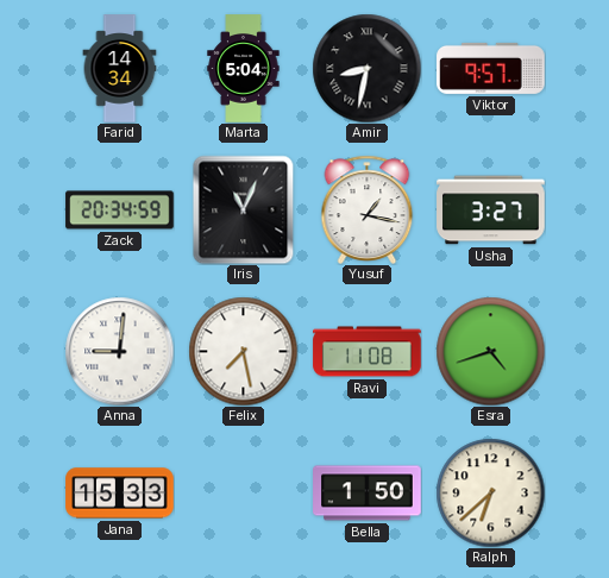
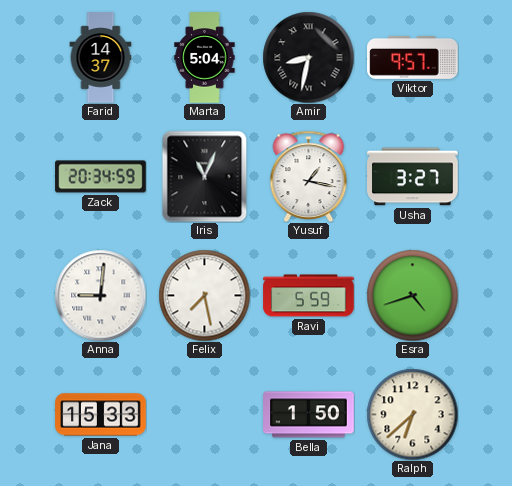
Farid: 14:34 -> 14:37 (101, 58)
Ravi: 11:08 -> 5:59 (309, 296)
